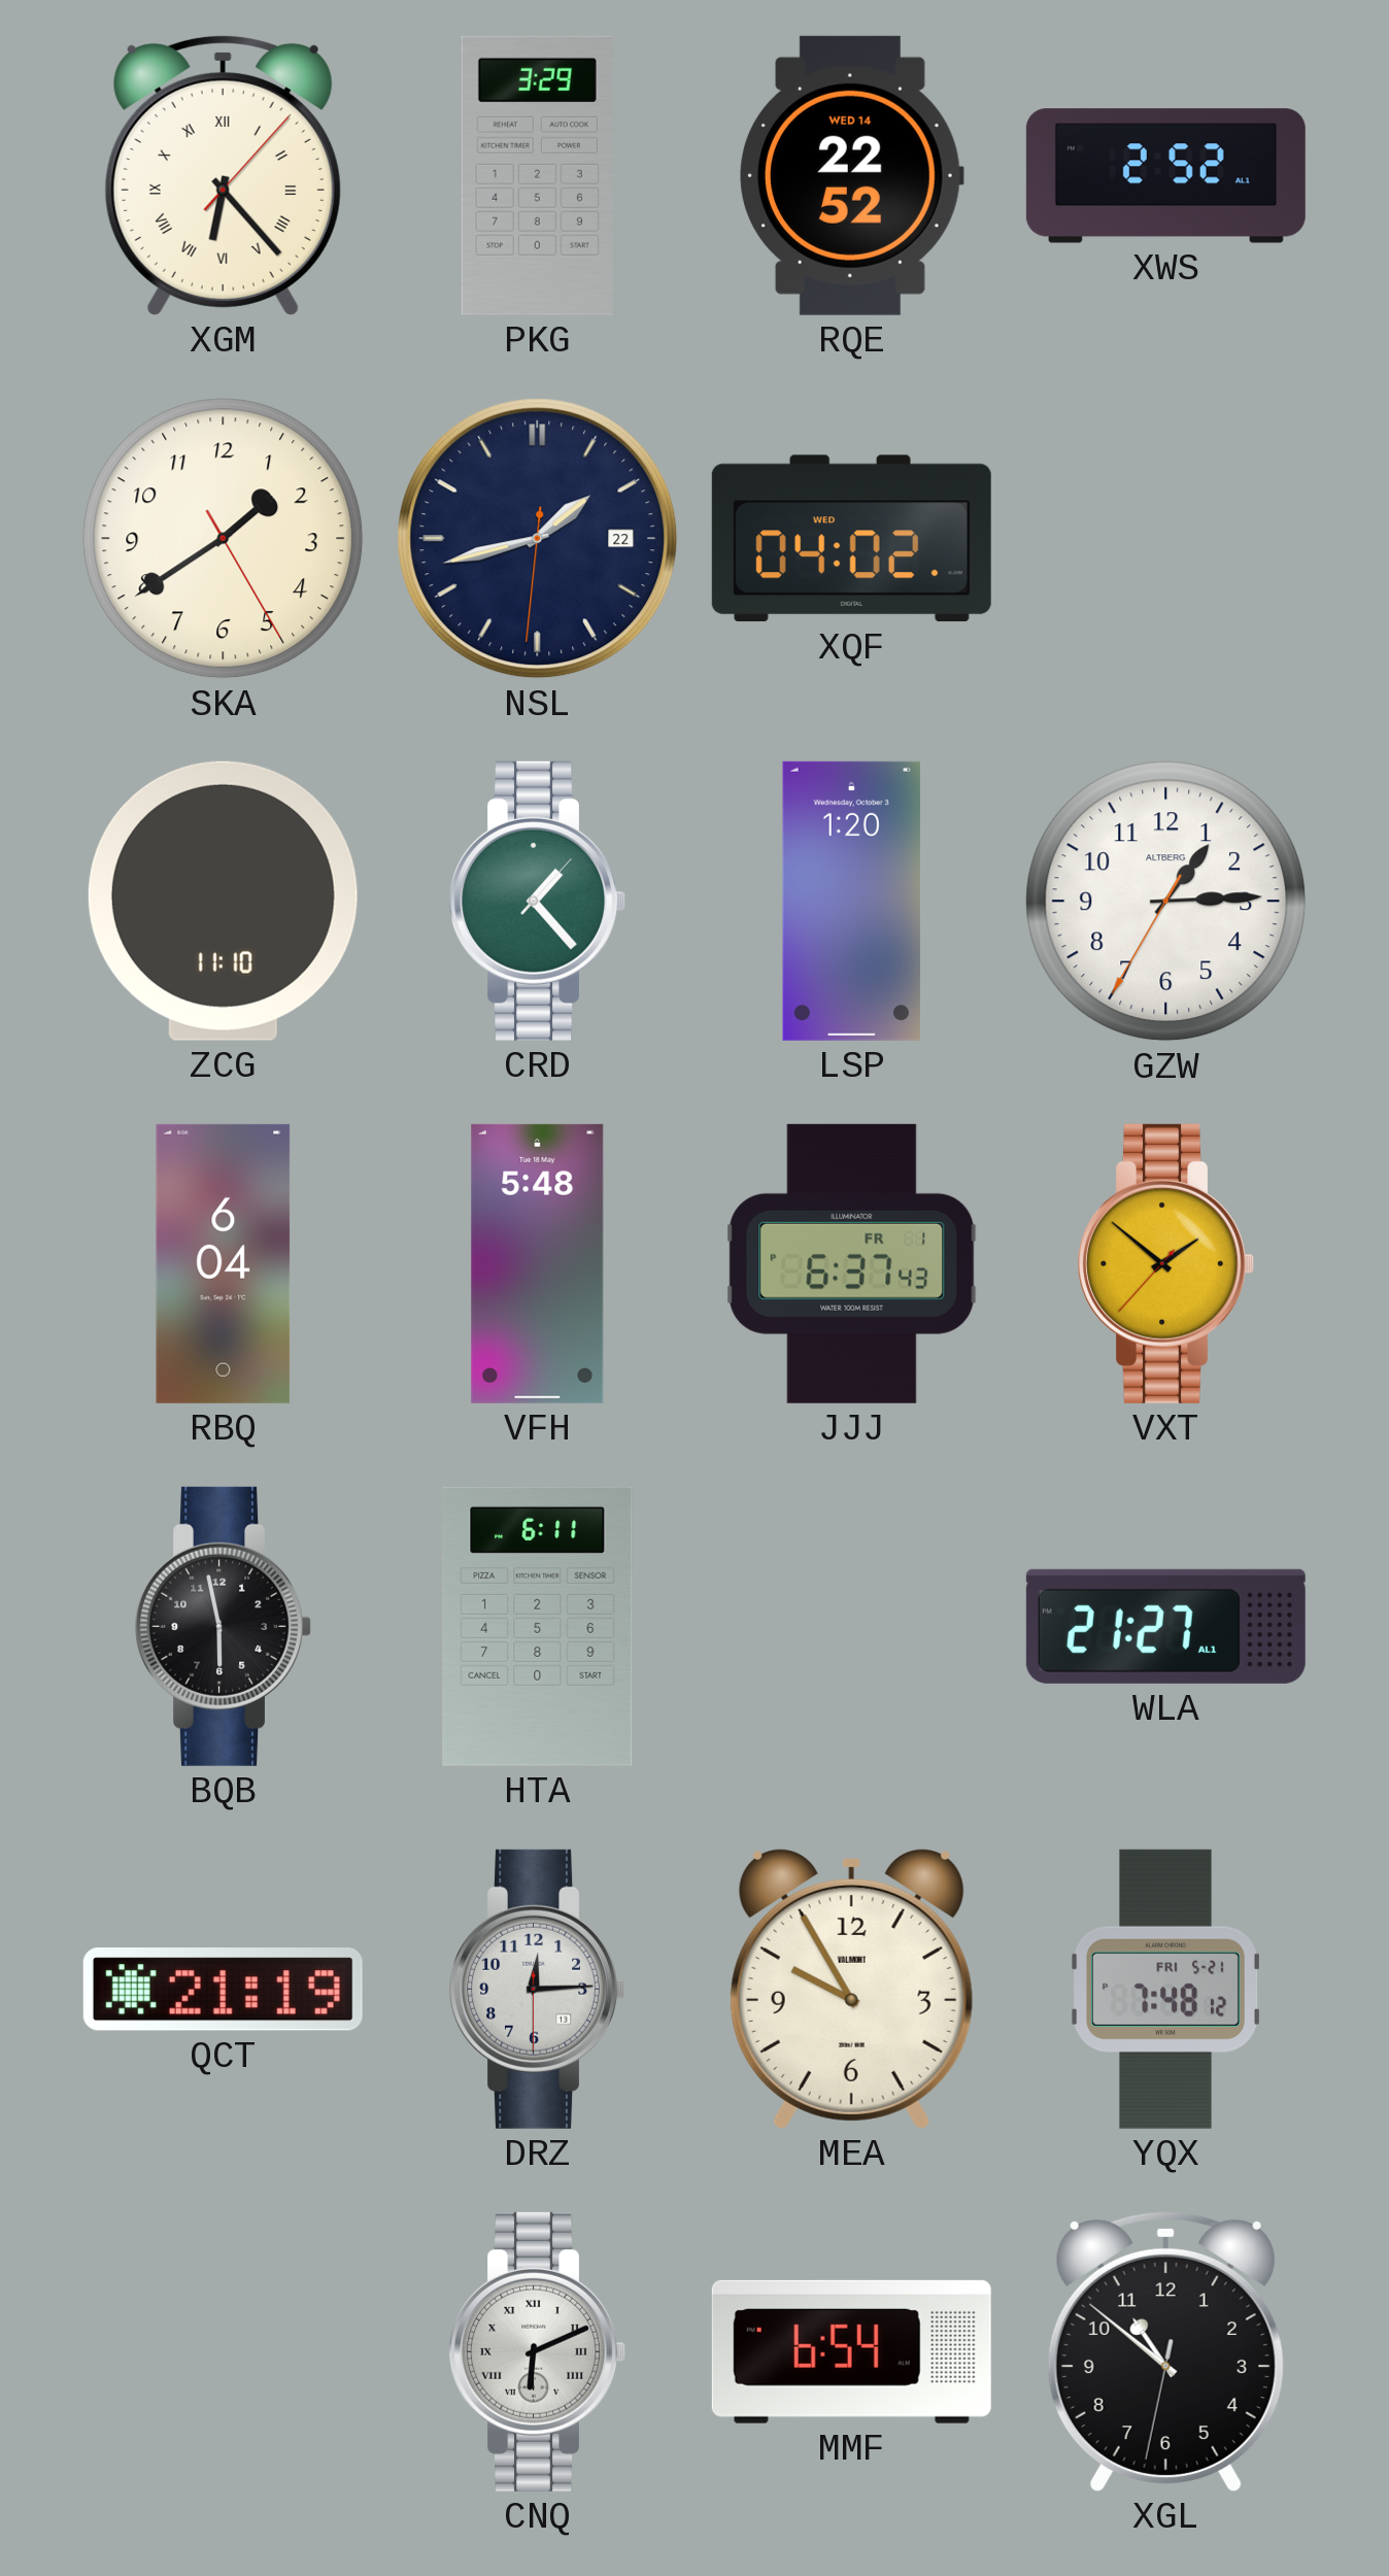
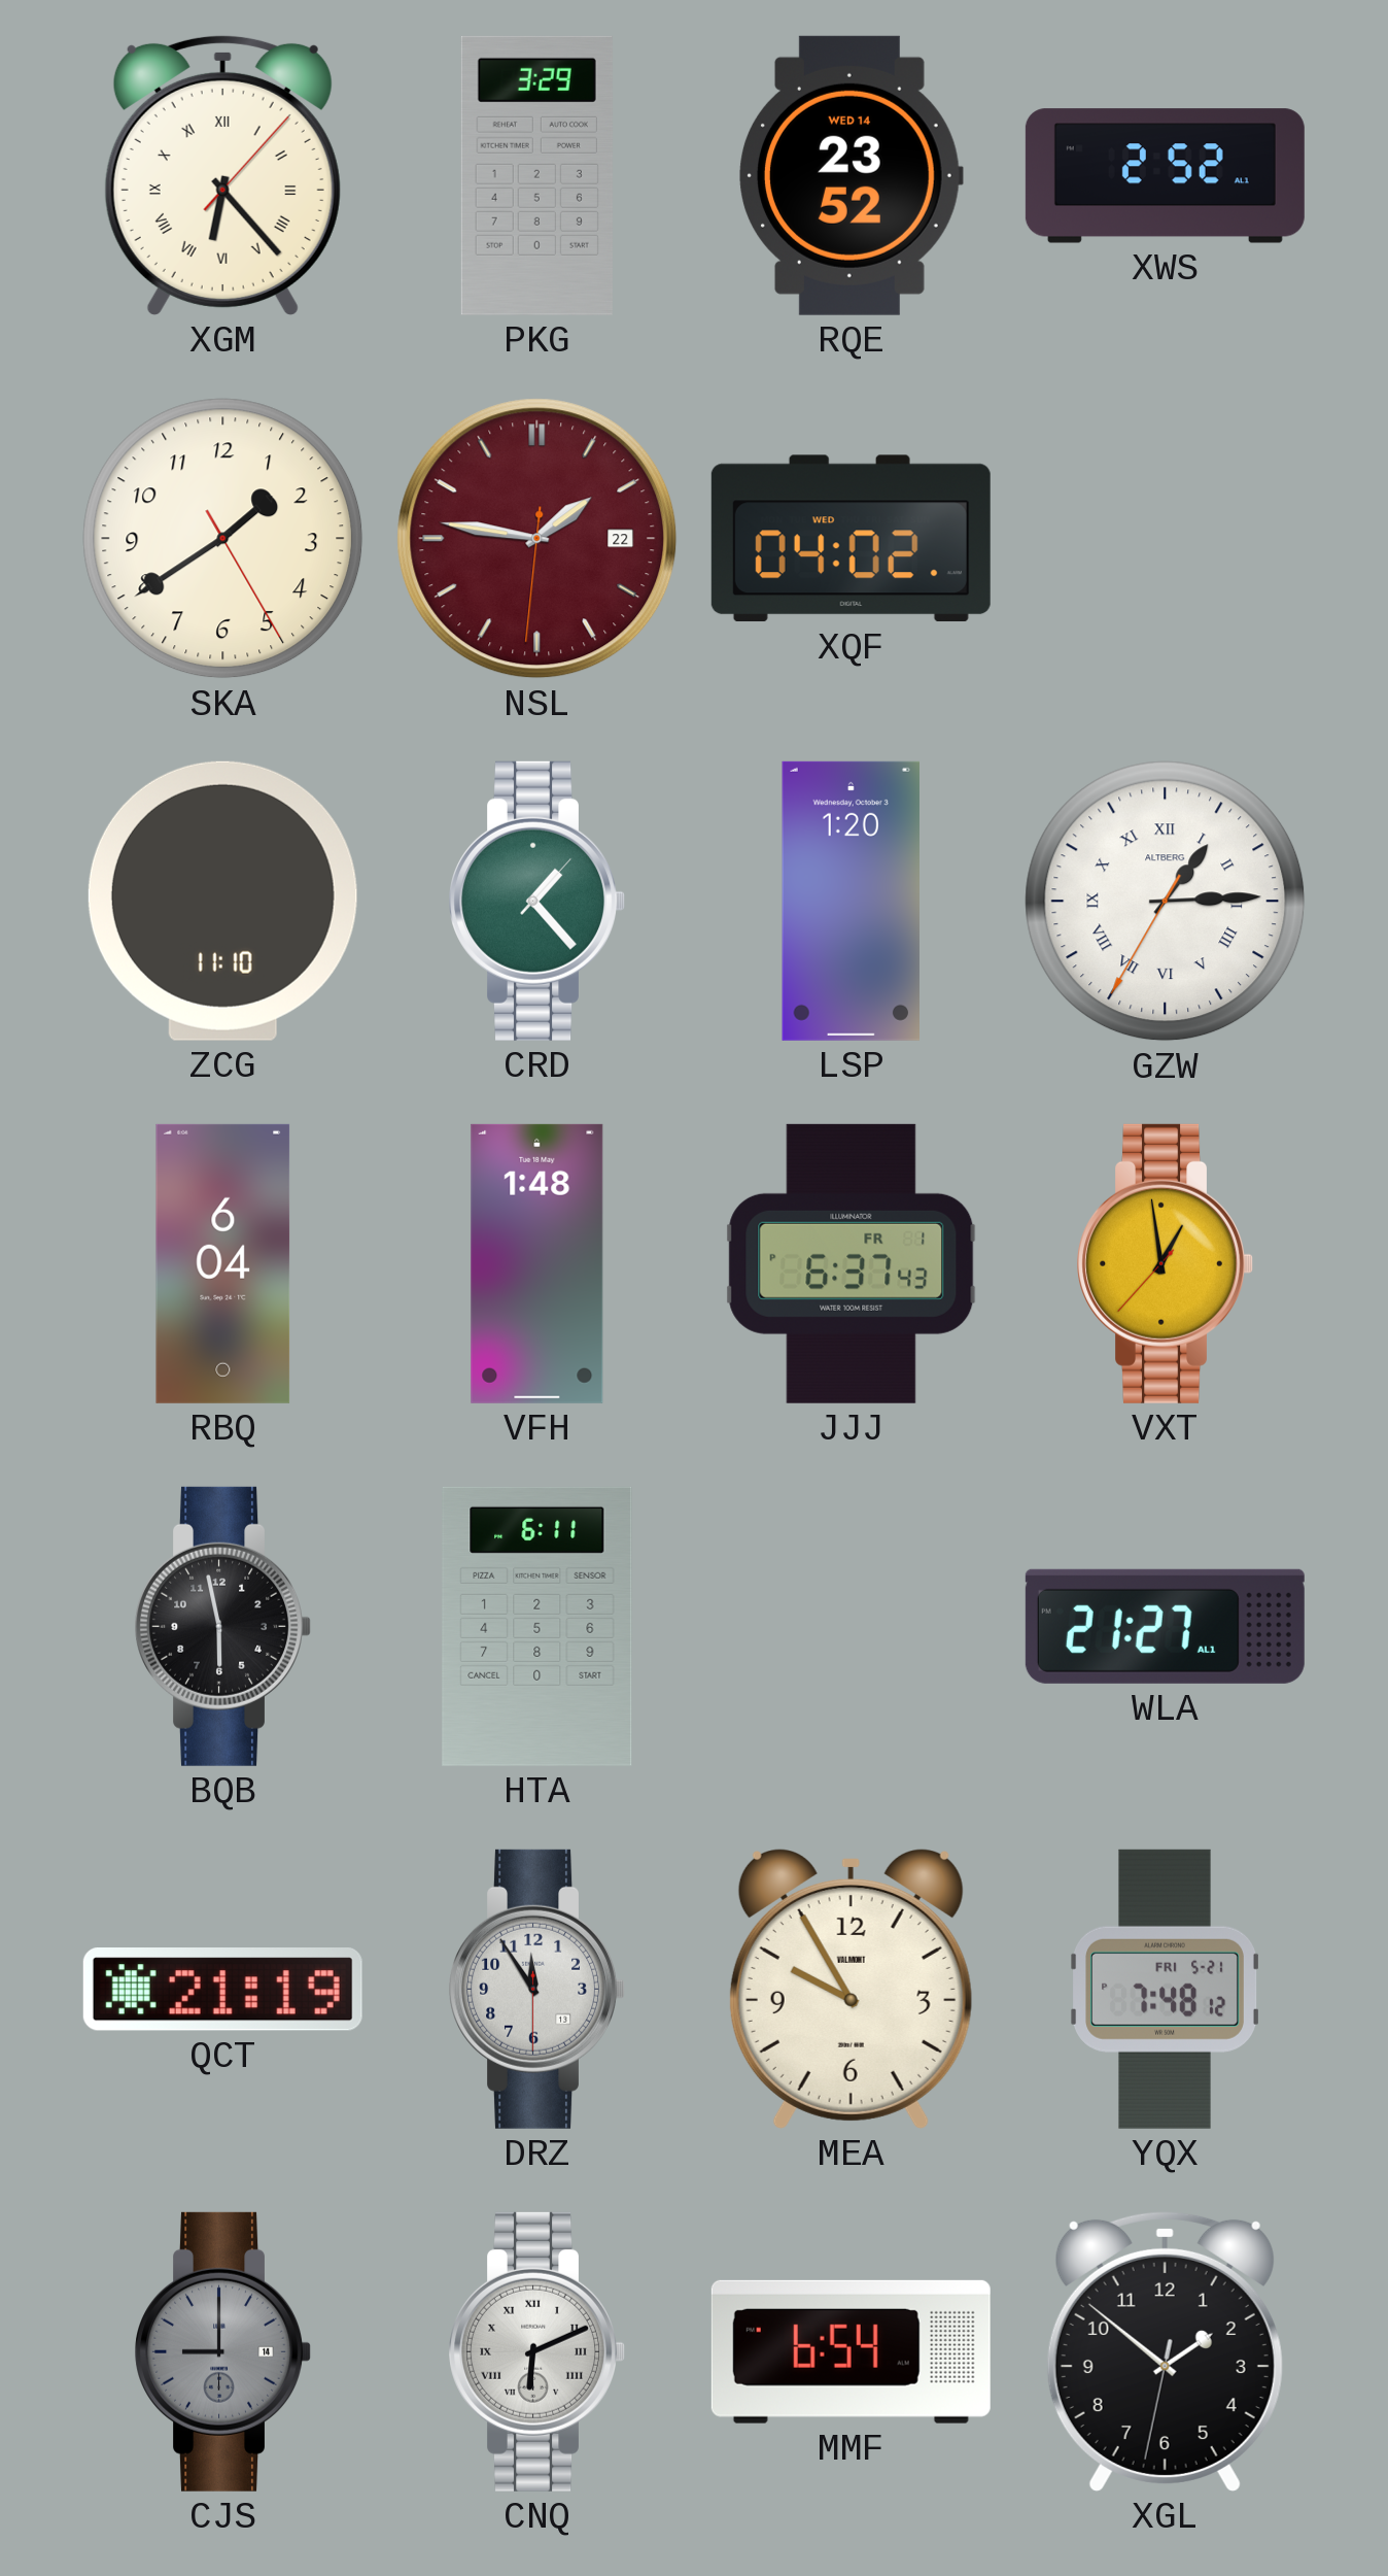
RQE: 22:52 -> 23:52 (852, 175)
NSL: 1:42 -> 1:46 (537, 539)
NSL dial: navy -> burgundy (537, 539)
GZW numerals: Arabic -> Roman (1166, 902)
VFH: 5:48 -> 1:48 (537, 1263)
VXT: 1:51 -> 12:58 (1165, 1263)
DRZ: 12:14 -> 11:54 (536, 1989)
CJS: none -> 9:00 (222, 2351)
XGL: 10:51 -> 1:51 (1165, 2351)
